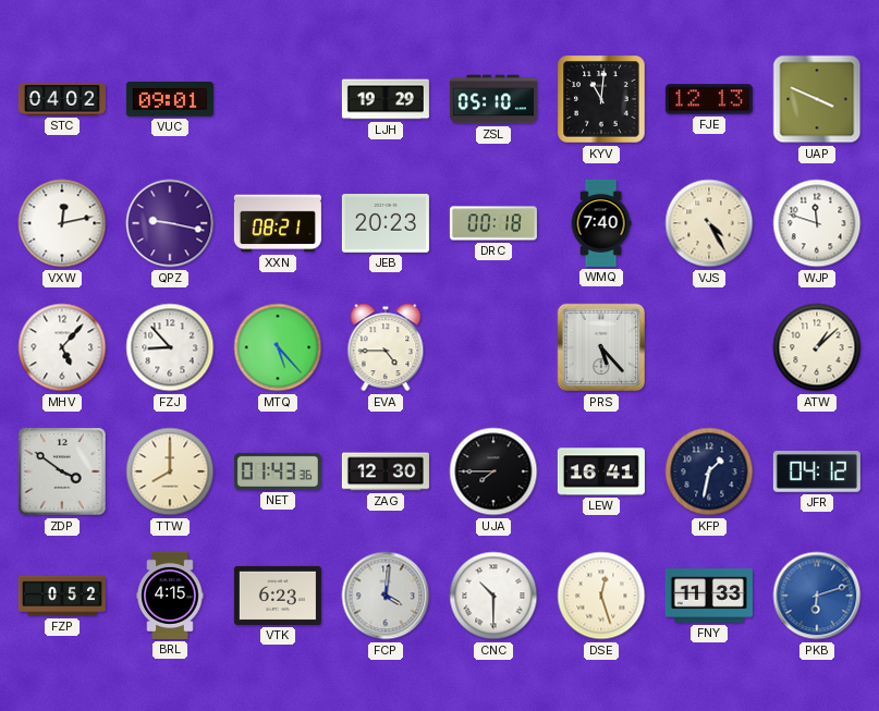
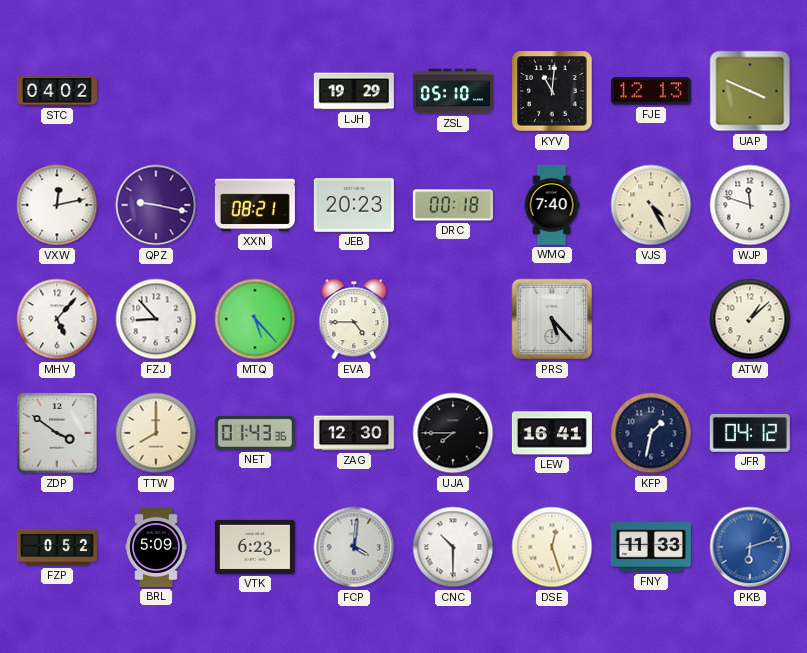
VUC: 09:01 -> none (170, 99)
BRL: 4:15 -> 5:09 (156, 547)
